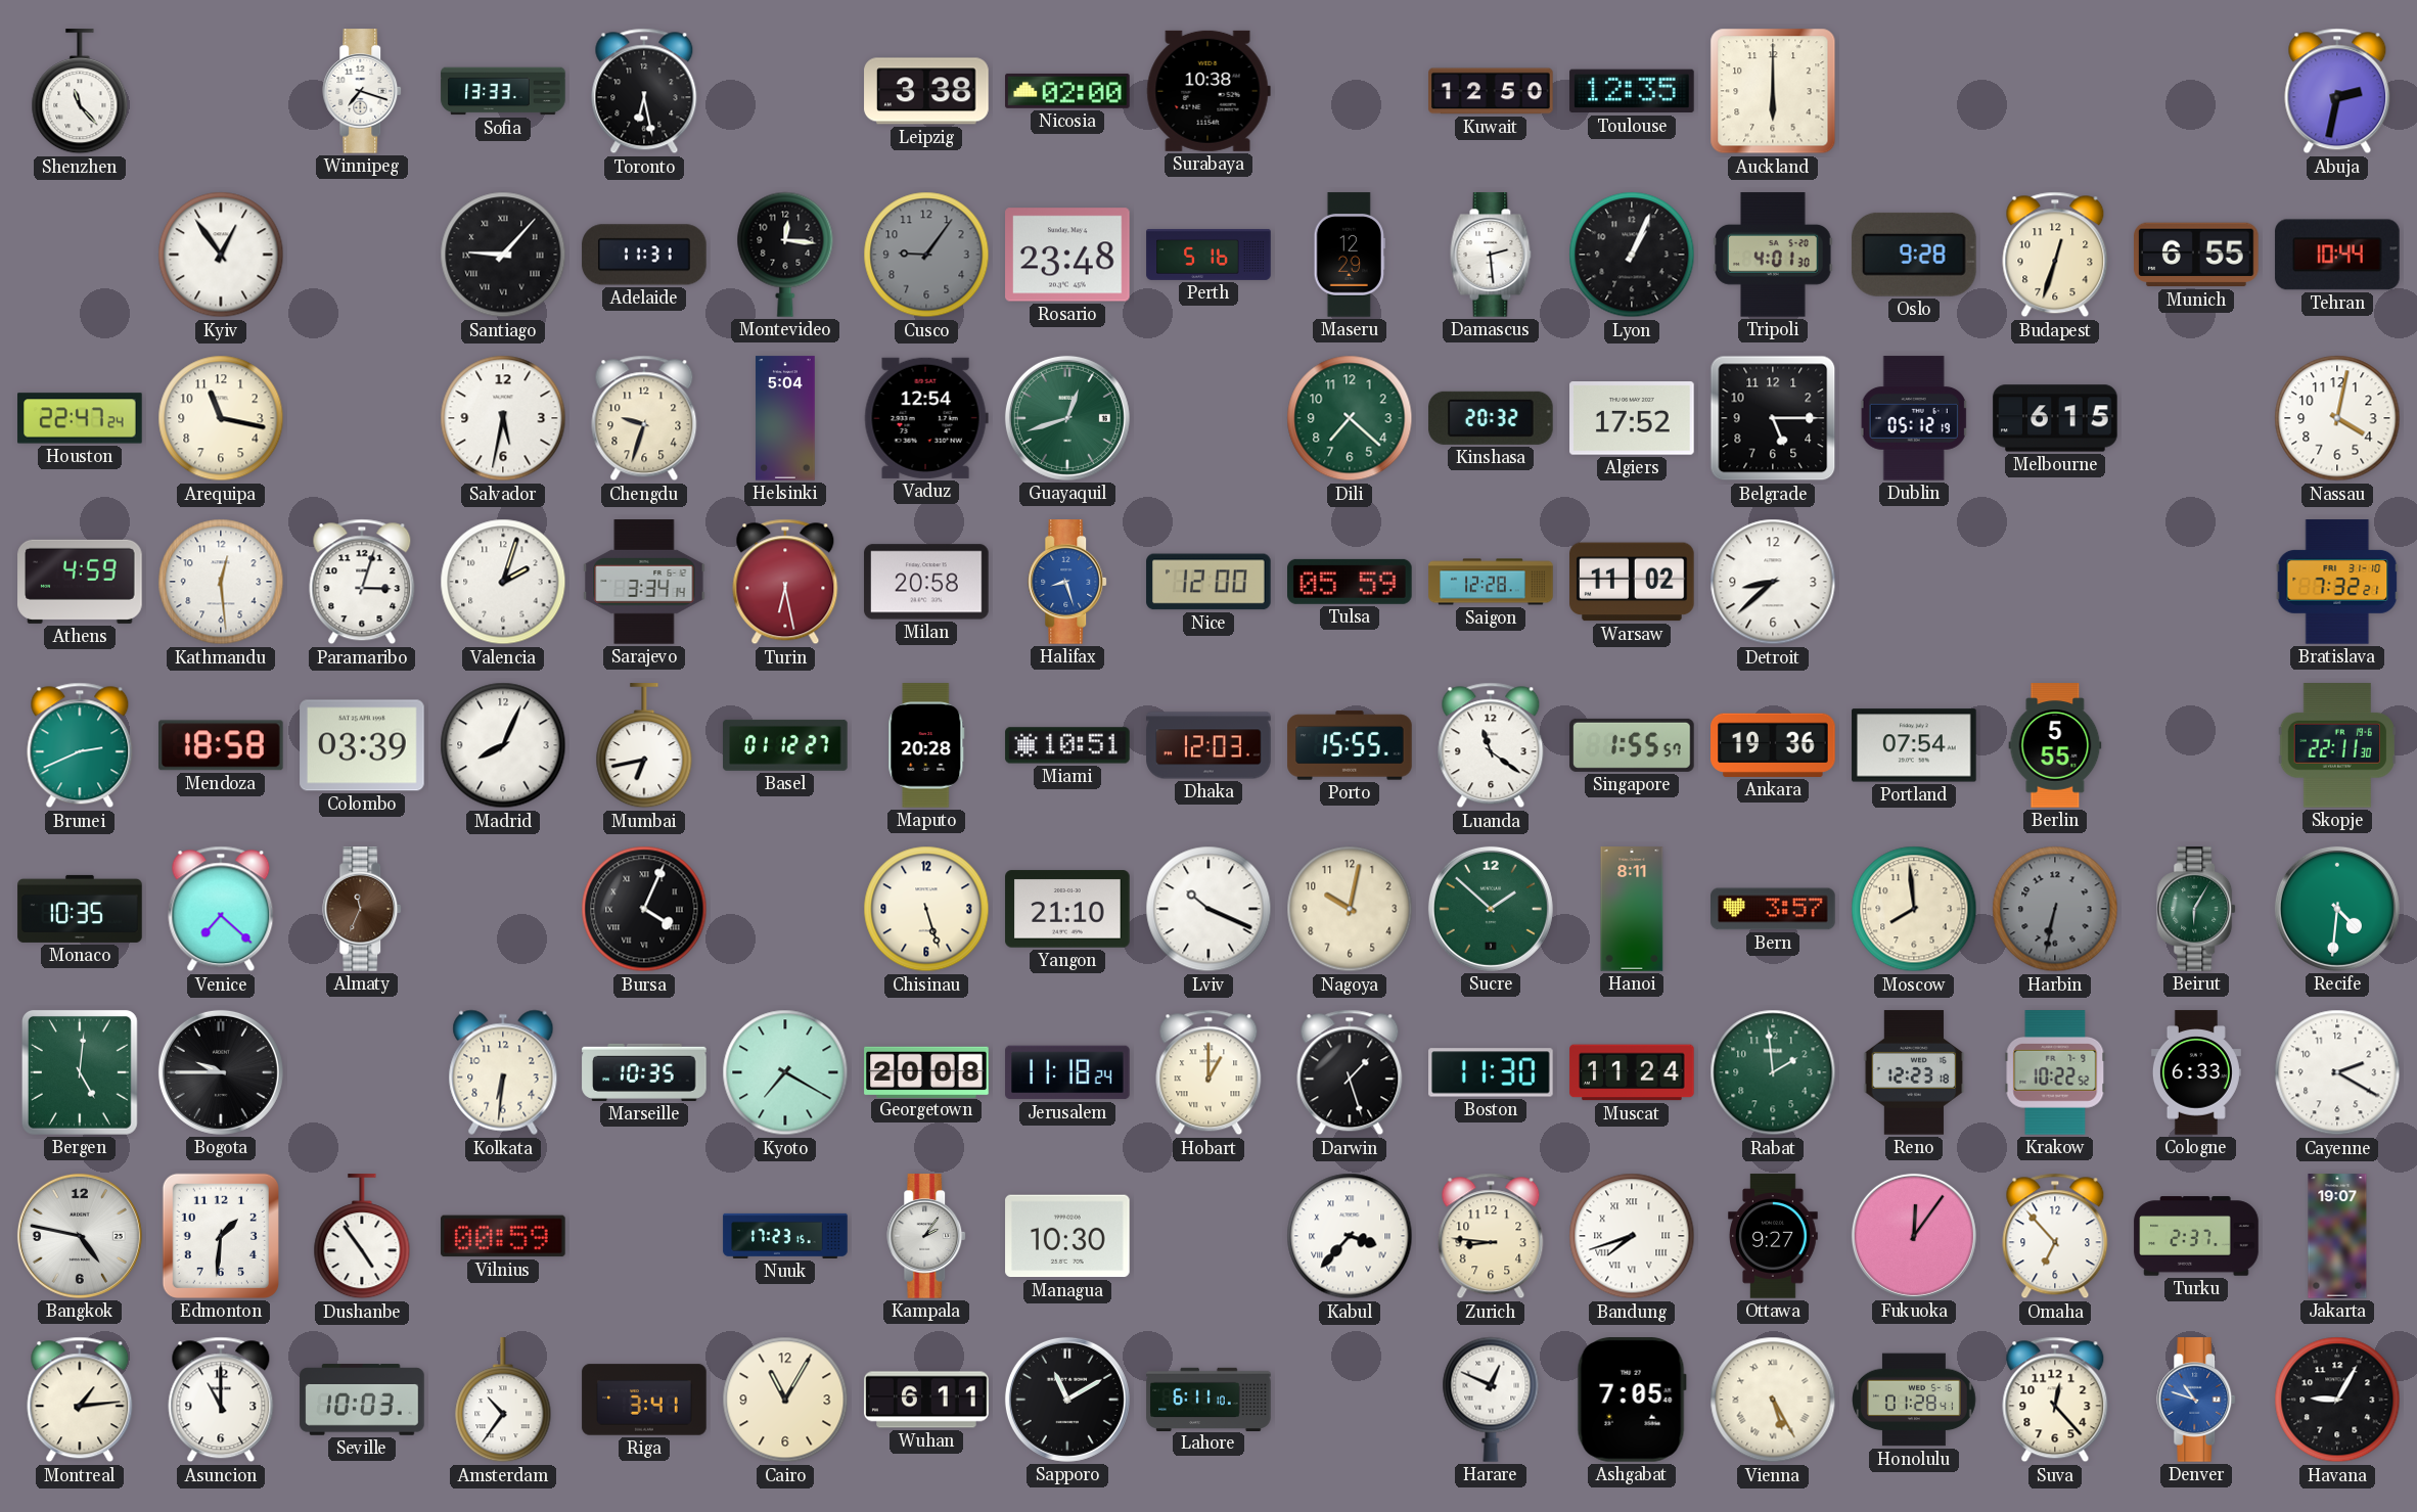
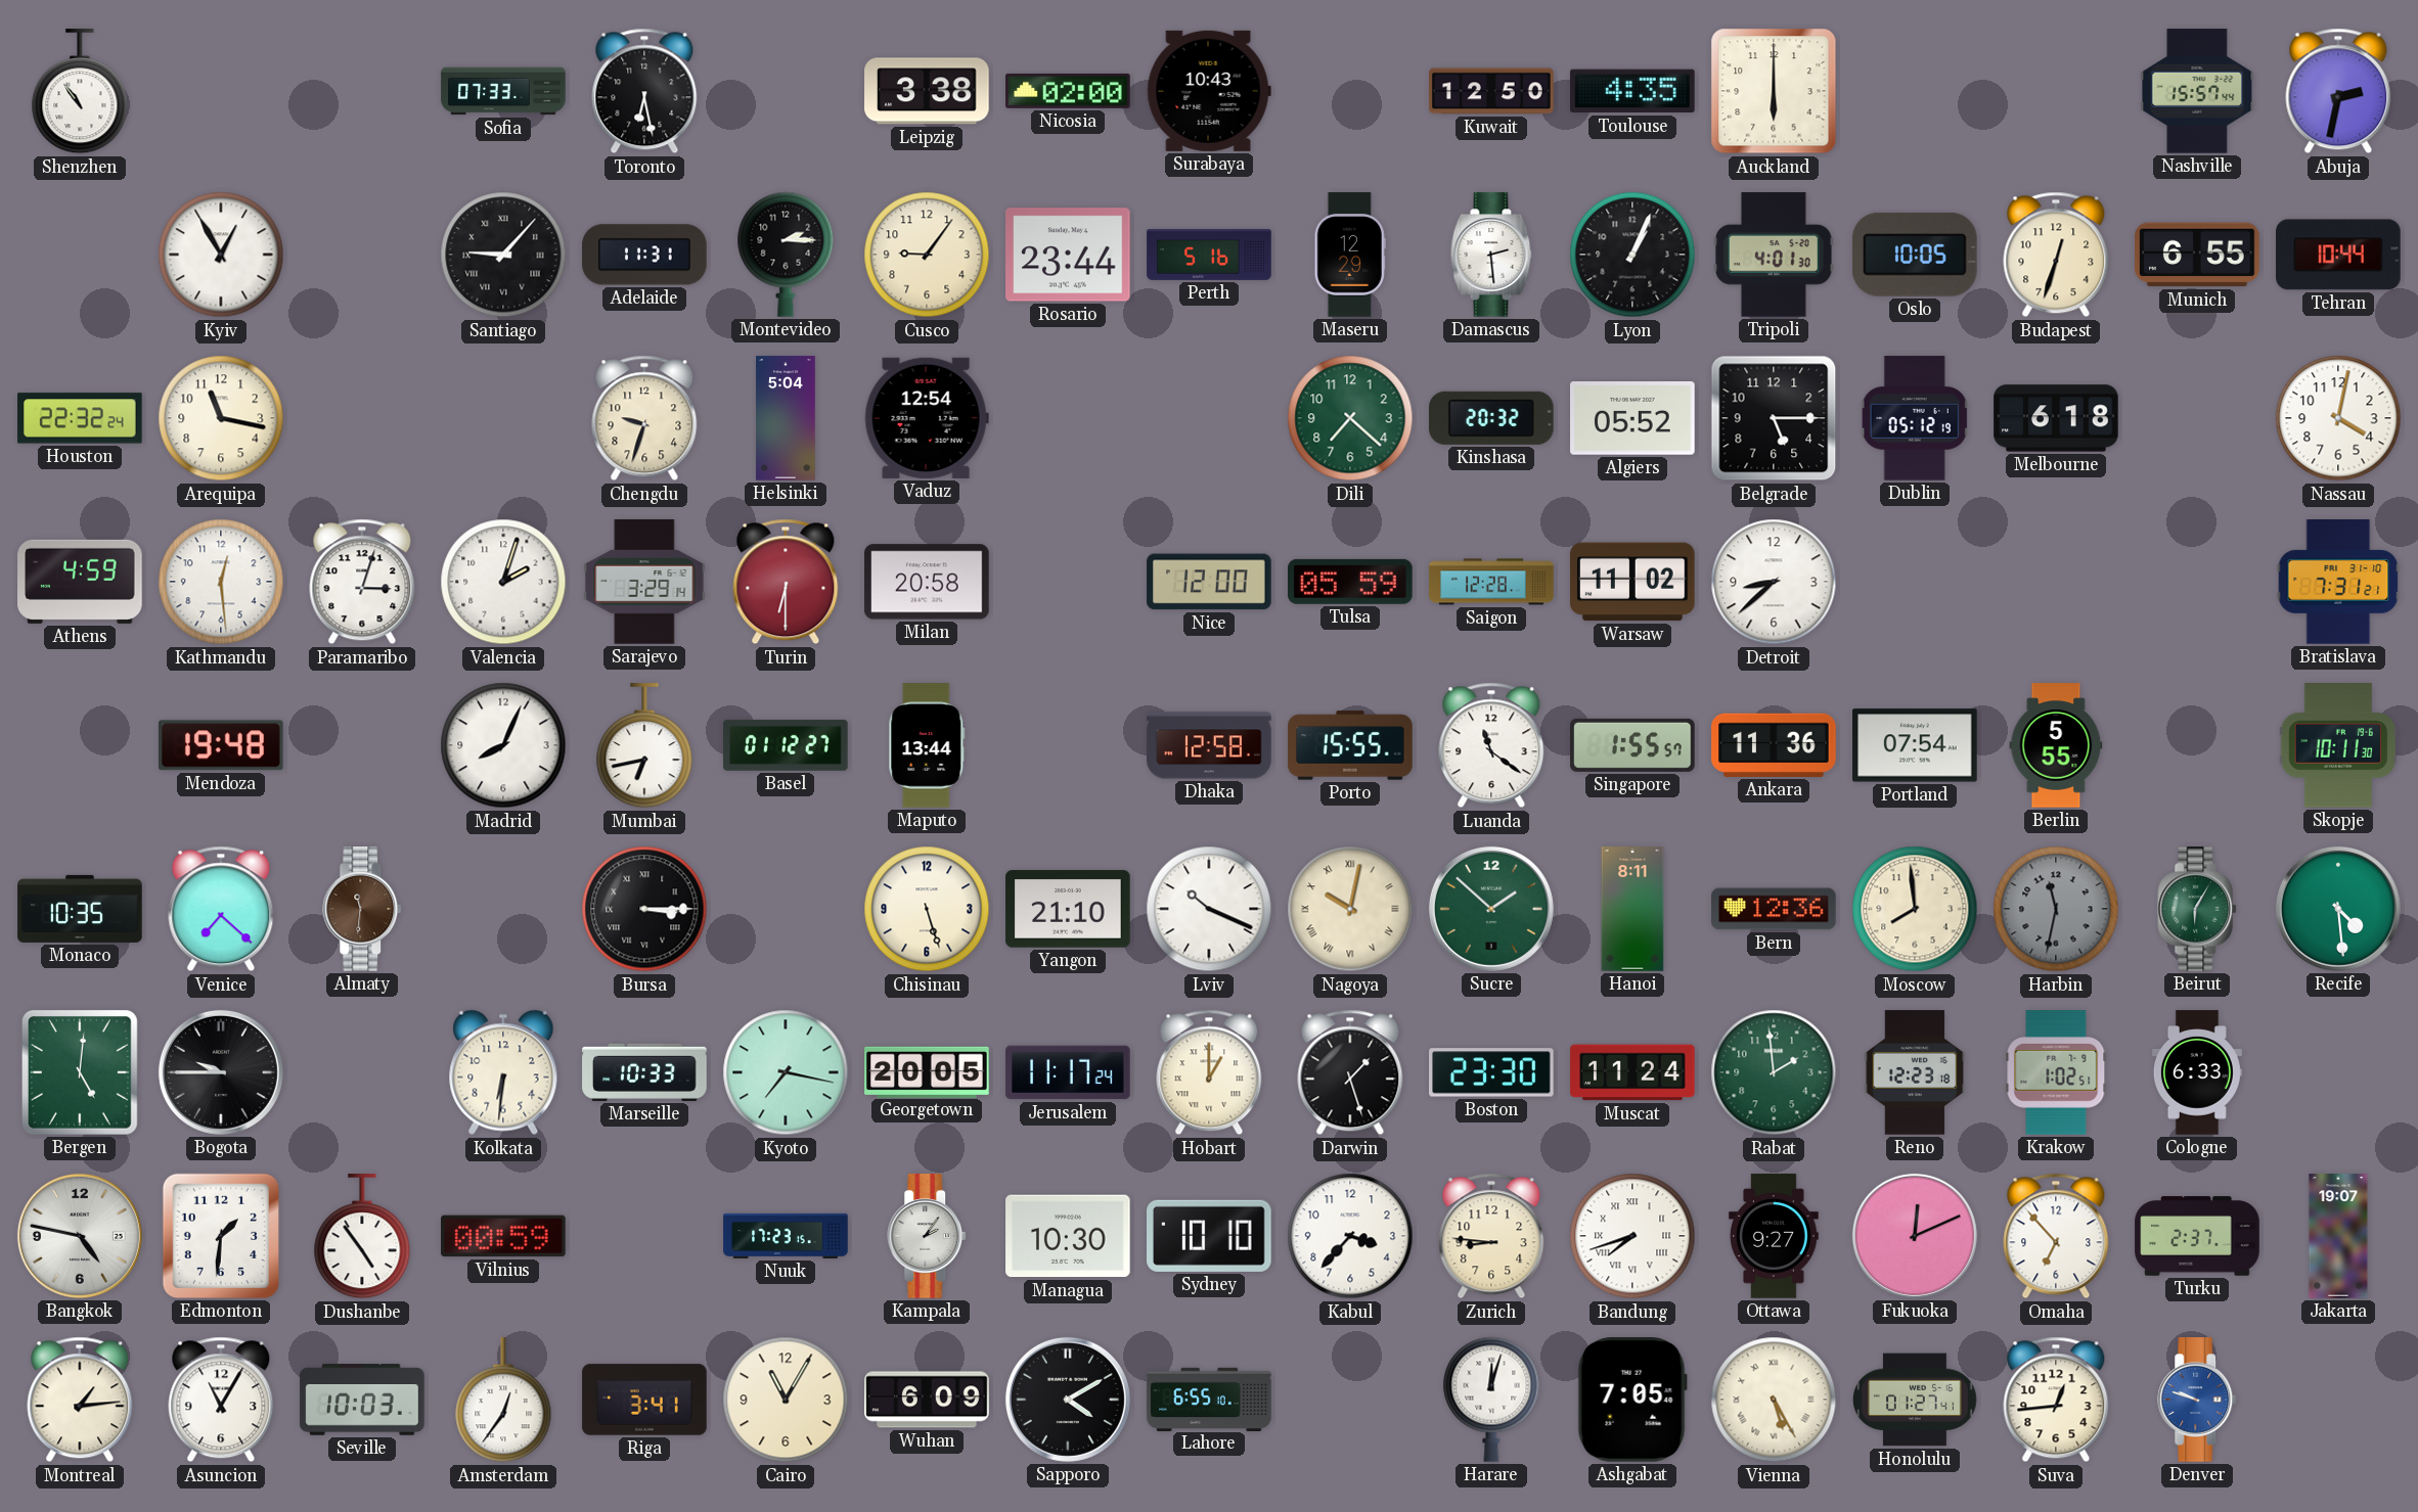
Shenzhen: 11:23 -> 10:54 (80, 92)
Winnipeg: 7:18 -> none (363, 91)
Sofia: 13:33 -> 07:33 (503, 91)
Surabaya: 10:38 -> 10:43 (1209, 91)
Toulouse: 12:35 -> 4:35 (1632, 91)
Nashville: none -> 15:57 (2197, 91)
Kyiv: 12:54 -> 12:55 (221, 255)
Montevideo: 12:16 -> 2:15 (786, 255)
Cusco dial: grey -> cream (927, 255)
Rosario: 23:48 -> 23:44 (1068, 255)
Oslo: 9:28 -> 10:05 (1915, 255)
Houston: 22:47 -> 22:32 (80, 418)
Salvador: 5:32 -> none (503, 418)
Guayaquil: 12:42 -> none (1067, 418)
Algiers: 17:52 -> 05:52 (1632, 418)
Melbourne: 6:15 -> 6:18 (2056, 418)
Sarajevo: 3:34 -> 3:29 (644, 582)
Turin: 6:28 -> 6:30 (786, 582)
Halifax: 8:27 -> none (1068, 582)
Bratislava: 7:32 -> 7:31 (2338, 582)
Brunei: 2:41 -> none (80, 745)
Mendoza: 18:58 -> 19:48 (222, 745)
Colombo: 03:39 -> none (362, 745)
Maputo: 20:28 -> 13:44 (927, 745)
Miami: 10:51 -> none (1067, 745)
Dhaka: 12:03 -> 12:58 (1209, 745)
Ankara: 19:36 -> 11:36 (1774, 745)
Skopje: 22:11 -> 10:11 (2338, 745)
Almaty: 11:34 -> 11:31 (363, 909)
Bursa: 4:04 -> 3:15 (644, 909)
Nagoya numerals: Arabic -> Roman (1350, 909)
Bern: 3:57 -> 12:36 (1774, 909)
Harbin: 6:32 -> 11:32 (2056, 909)
Recife: 4:31 -> 4:29 (2338, 909)
Marseille: 10:35 -> 10:33 (644, 1072)
Kyoto: 7:20 -> 7:17 (786, 1072)
Georgetown: 20:08 -> 20:05 (927, 1071)
Jerusalem: 11:18 -> 11:17 (1068, 1072)
Boston: 11:30 -> 23:30 (1491, 1072)
Krakow: 10:22 -> 1:02 (2056, 1072)
Cayenne: 2:20 -> none (2337, 1072)
Sydney: none -> 10:10 (1210, 1236)
Kabul numerals: Roman -> Arabic (1350, 1236)
Fukuoka: 12:06 -> 12:11 (1915, 1236)
Asuncion: 11:00 -> 11:05 (221, 1400)
Amsterdam: 10:36 -> 12:36 (503, 1401)
Wuhan: 6:11 -> 6:09 (927, 1400)
Sapporo: 11:10 -> 4:10 (1068, 1400)
Lahore: 6:11 -> 6:55 (1209, 1399)
Harare: 12:49 -> 12:03 (1491, 1400)
Honolulu: 01:28 -> 01:27 (1915, 1400)
Suva: 12:23 -> 12:44 (2056, 1400)
Denver: 10:48 -> 9:48 (2198, 1400)
Havana: 9:05 -> none (2337, 1400)
